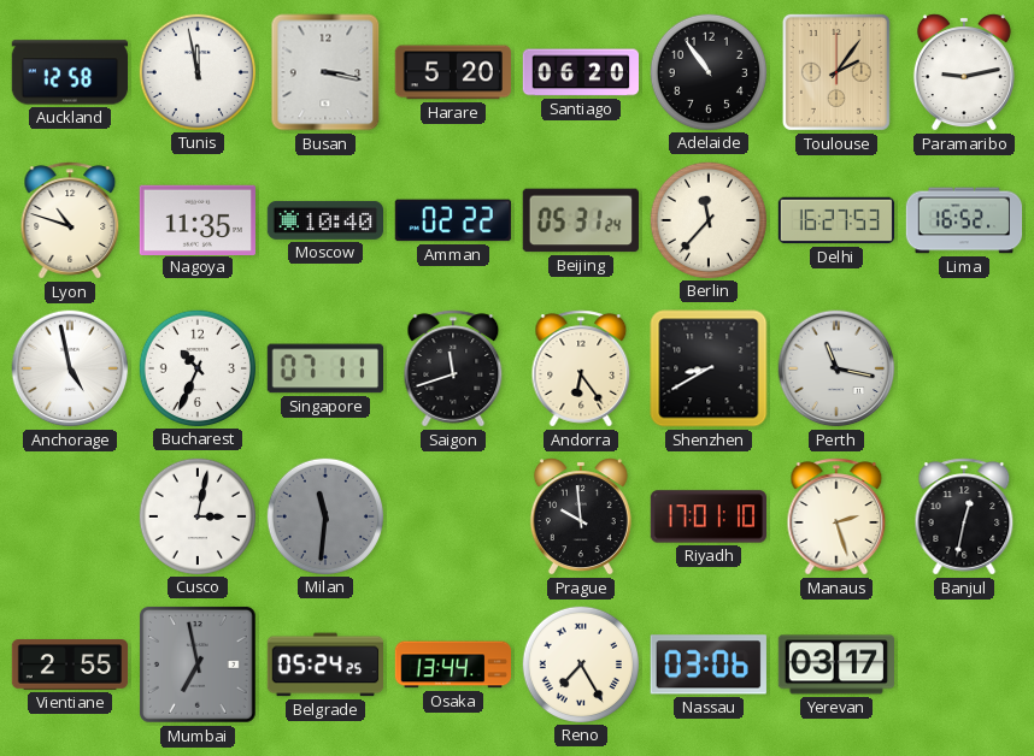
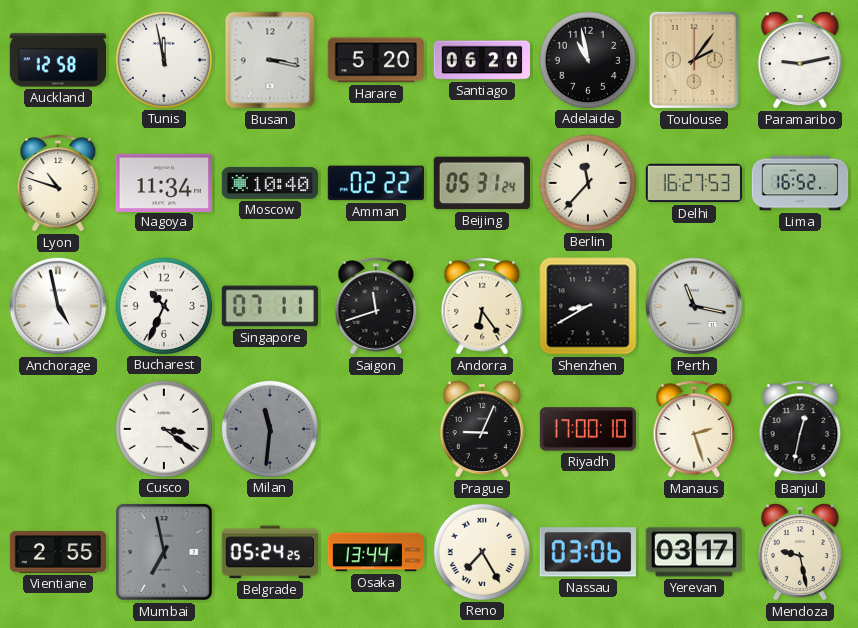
Adelaide: 10:54 -> 10:58 (587, 59)
Nagoya: 11:35 -> 11:34 (163, 182)
Cusco: 3:02 -> 3:21 (163, 428)
Prague: 9:59 -> 9:04 (482, 429)
Riyadh: 17:01 -> 17:00 (587, 429)
Mendoza: none -> 9:28 (800, 552)
